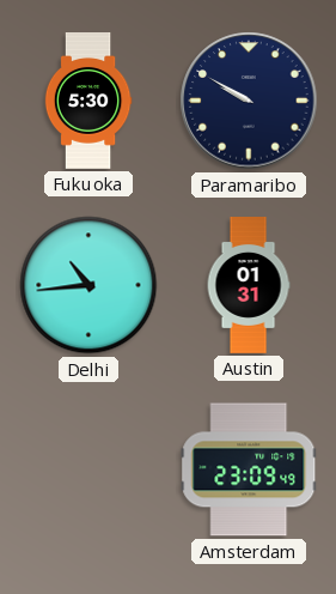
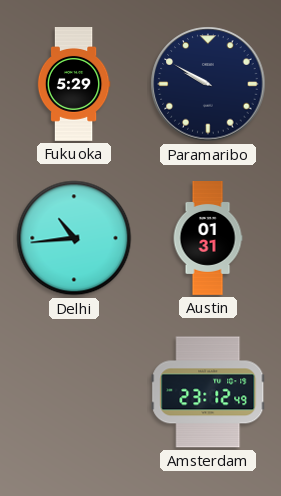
Fukuoka: 5:30 -> 5:29 (74, 85)
Amsterdam: 23:09 -> 23:12 (208, 392)
